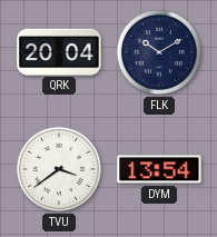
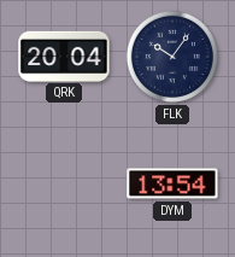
FLK: 10:10 -> 10:06 (172, 57)
TVU: 3:39 -> none (59, 169)
